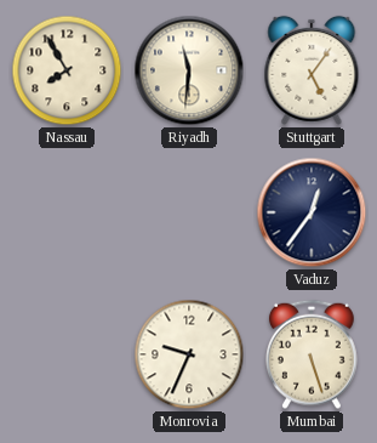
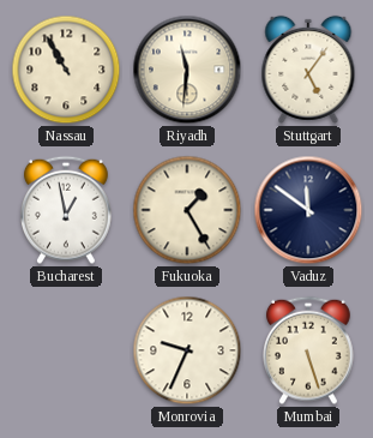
Nassau: 7:55 -> 10:55 (66, 70)
Bucharest: none -> 12:58 (67, 210)
Fukuoka: none -> 1:25 (187, 210)
Vaduz: 12:36 -> 11:51 (308, 210)
